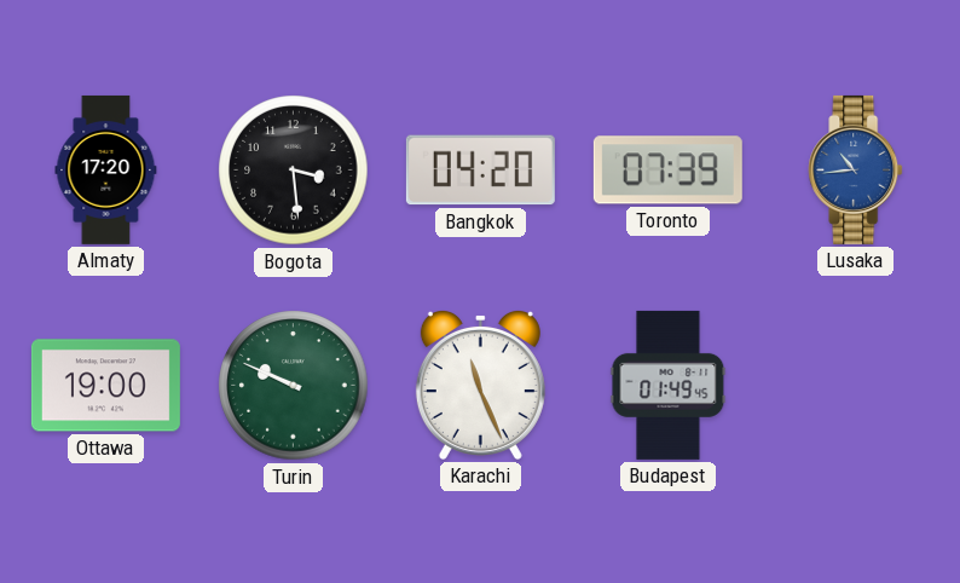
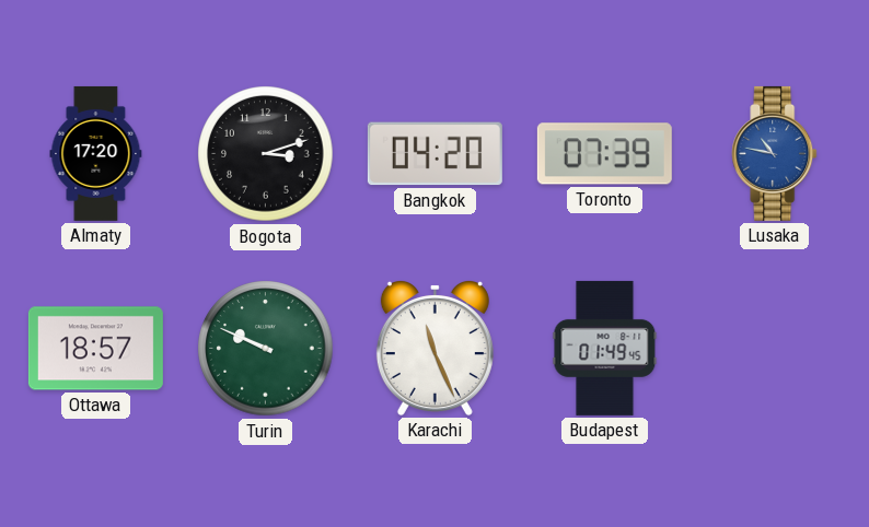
Bogota: 3:29 -> 3:12 (266, 154)
Lusaka: 10:44 -> 10:47 (775, 153)
Ottawa: 19:00 -> 18:57 (95, 349)
